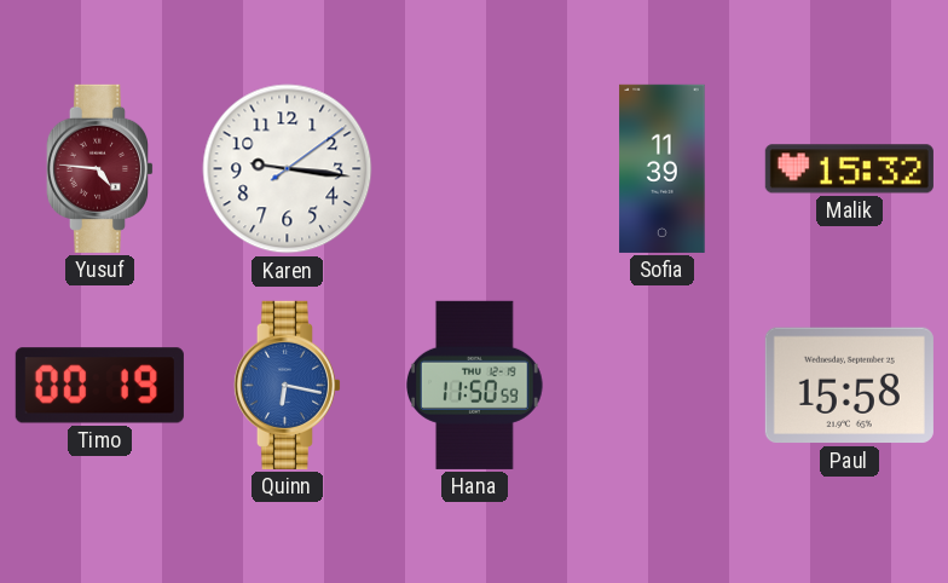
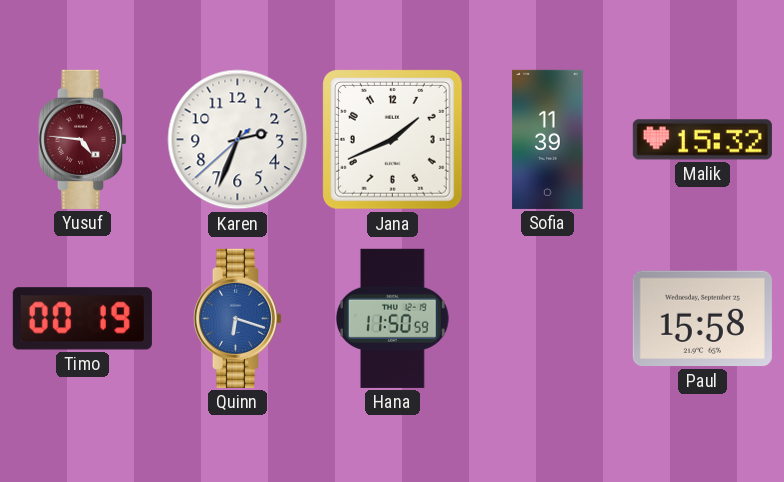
Karen: 9:16 -> 2:33 (238, 140)
Jana: none -> 1:41 (393, 140)
Quinn: 6:17 -> 6:18 (237, 318)
